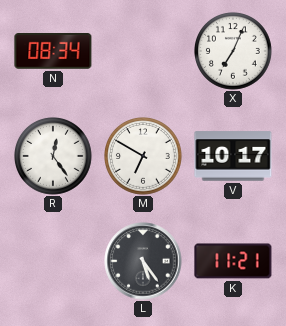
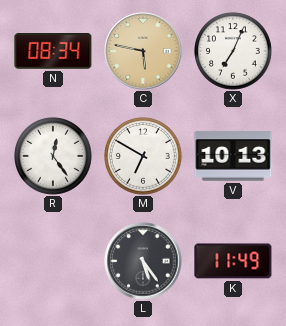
C: none -> 5:47 (143, 51)
V: 10:17 -> 10:13 (233, 156)
K: 11:21 -> 11:49 (233, 261)
